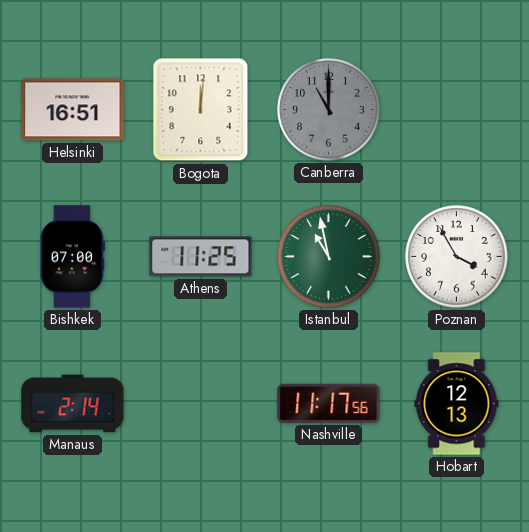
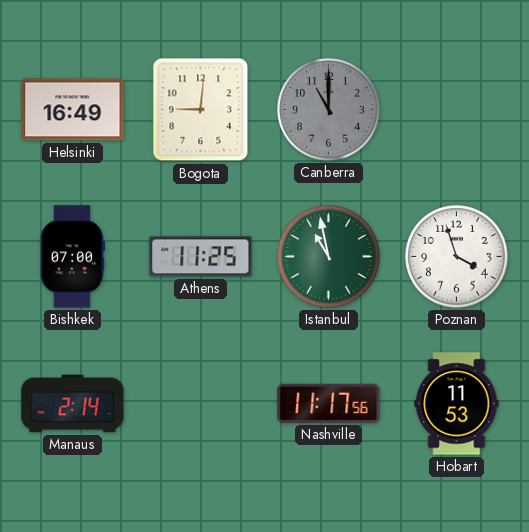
Helsinki: 16:51 -> 16:49 (73, 110)
Bogota: 12:01 -> 9:01 (201, 110)
Poznan: 3:55 -> 3:57 (457, 257)
Hobart: 12:13 -> 11:53 (457, 404)
